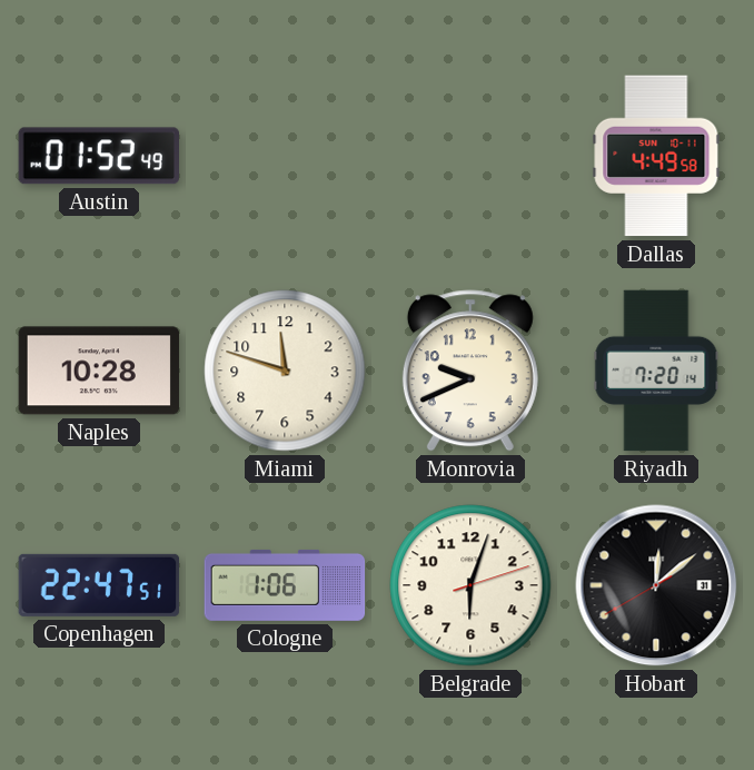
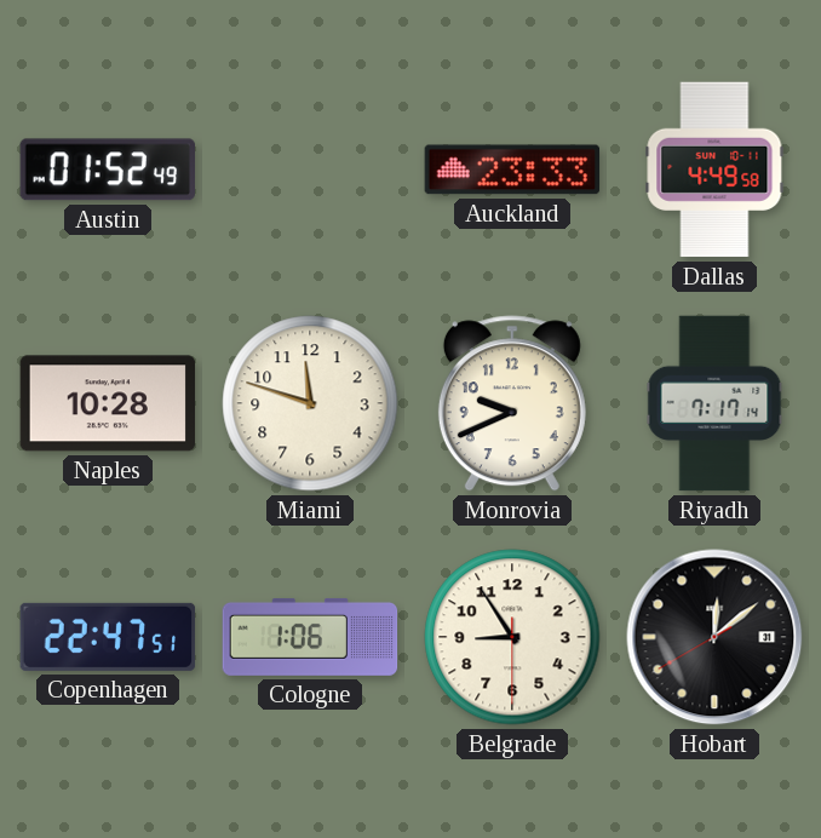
Auckland: none -> 23:33 (512, 170)
Riyadh: 7:20 -> 7:17 (714, 403)
Belgrade: 6:03 -> 8:54 (512, 637)
